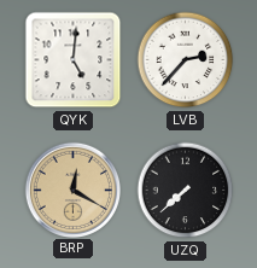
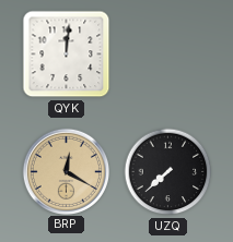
QYK: 5:01 -> 12:01 (67, 55)
LVB: 2:37 -> none (186, 60)
